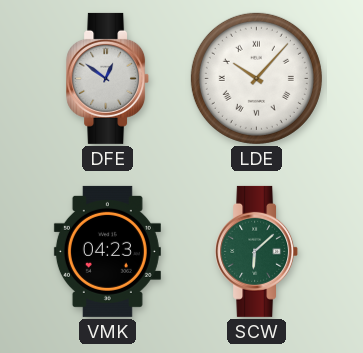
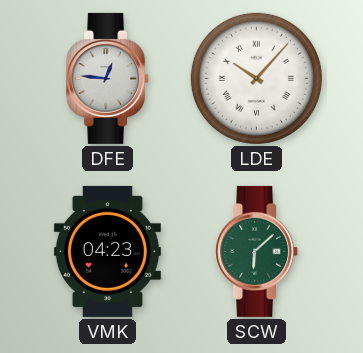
DFE: 12:51 -> 12:46 (108, 78)
